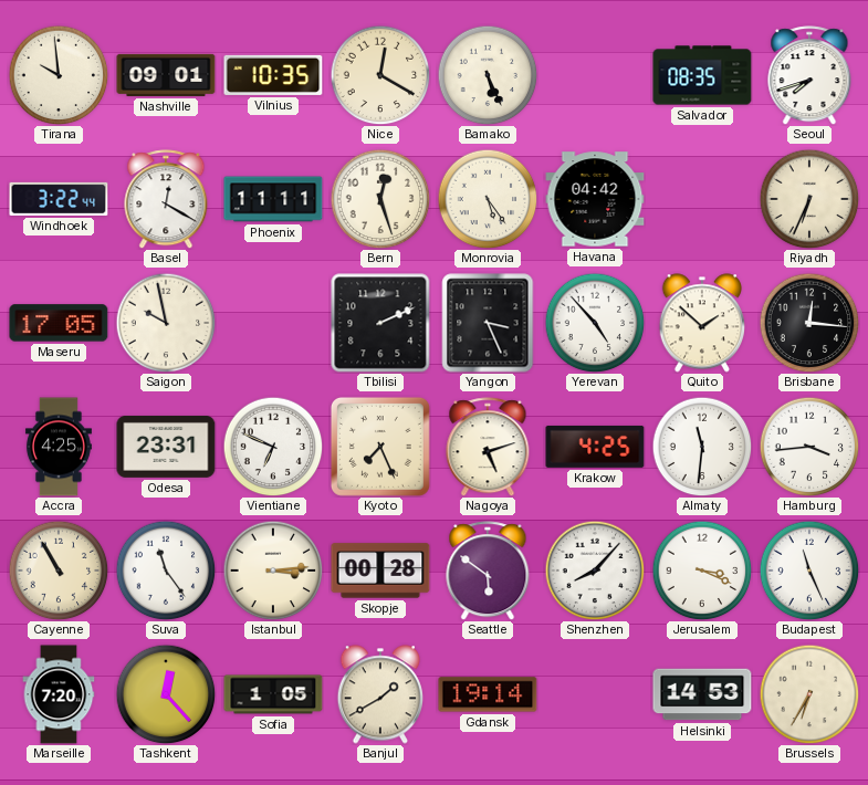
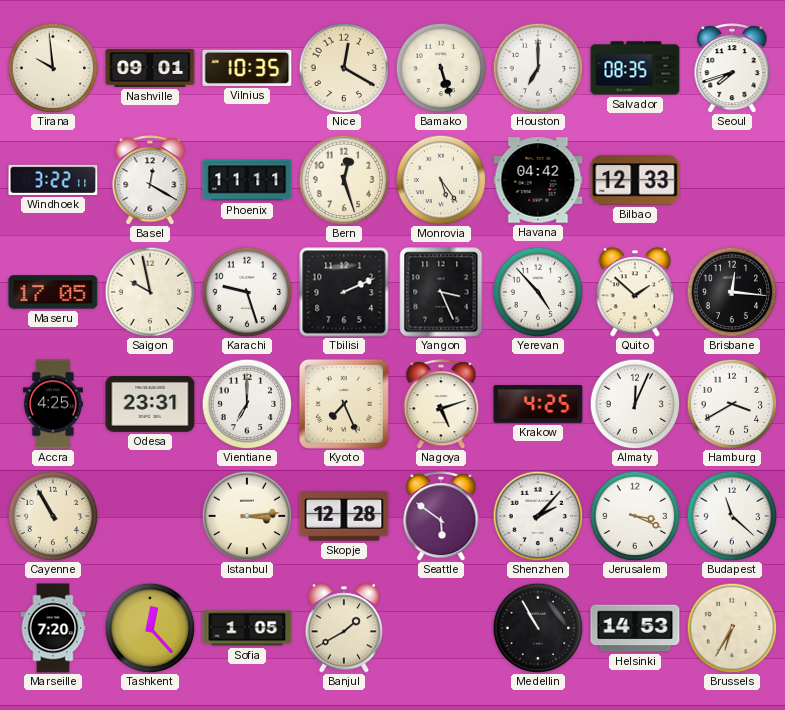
Bamako: 5:26 -> 5:27 (441, 68)
Houston: none -> 7:00 (538, 68)
Windhoek: 3:22:44 -> 3:22:11 (53, 180)
Bilbao: none -> 12:33 (635, 180)
Riyadh: 6:34 -> none (809, 199)
Karachi: none -> 9:27 (247, 292)
Vientiane: 6:49 -> 7:00 (247, 404)
Almaty: 11:31 -> 12:04 (635, 404)
Hamburg: 3:44 -> 3:40 (732, 404)
Suva: 11:24 -> none (166, 571)
Skopje: 00:28 -> 12:28 (344, 516)
Shenzhen: 8:07 -> 2:07 (538, 516)
Budapest: 11:26 -> 11:22 (732, 516)
Gdansk: 19:14 -> none (488, 694)
Medellin: none -> 10:55 (538, 628)
